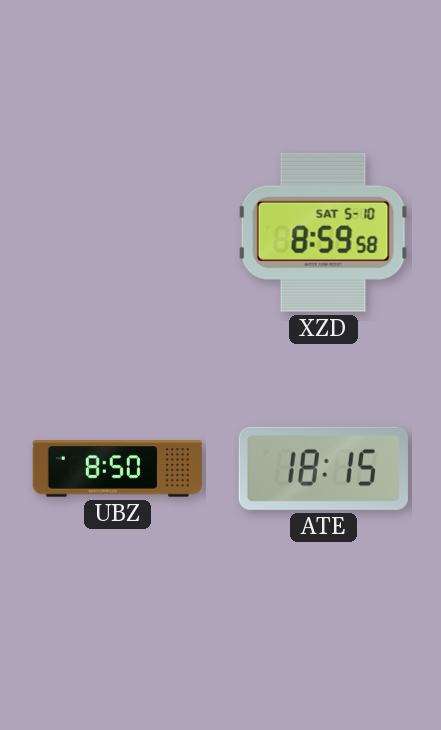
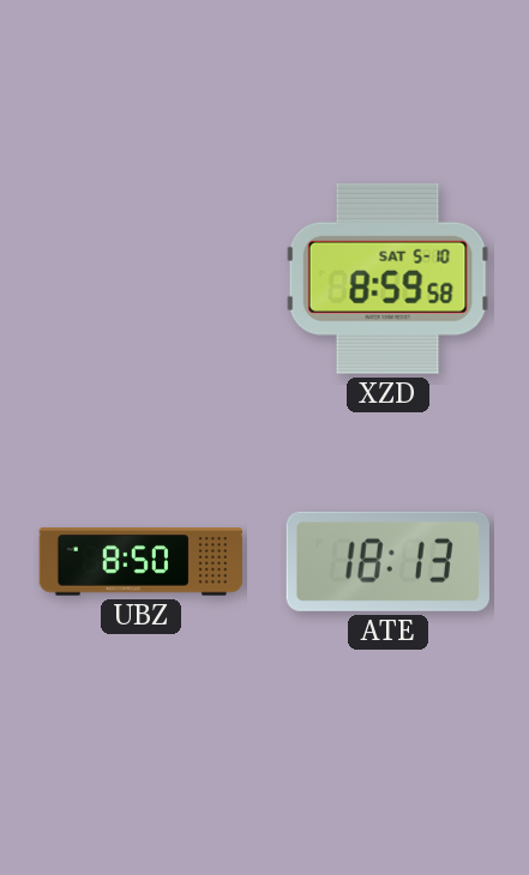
ATE: 18:15 -> 18:13 (387, 561)
